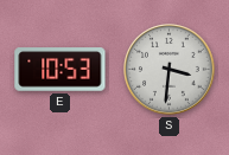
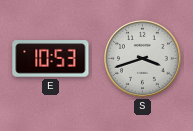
S: 3:31 -> 3:42 (143, 59)
